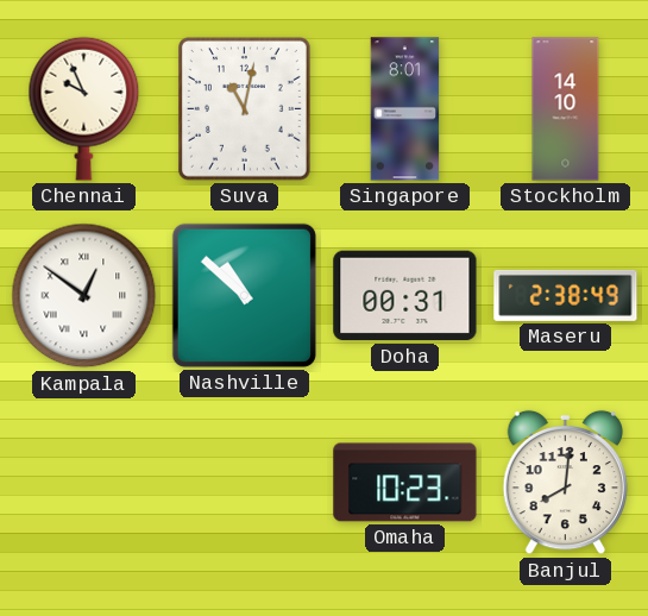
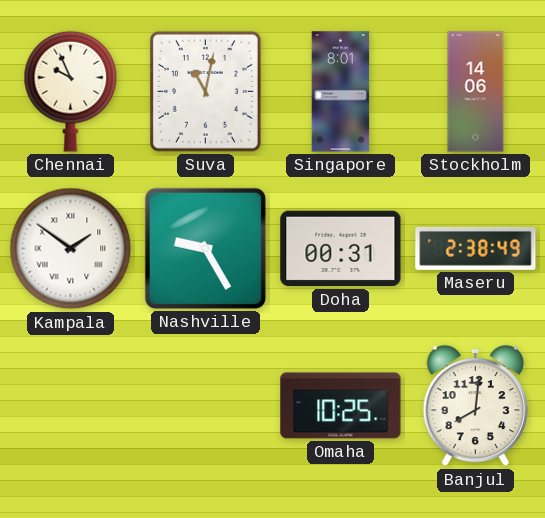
Stockholm: 14:10 -> 14:06 (476, 92)
Kampala: 12:51 -> 1:51 (71, 249)
Nashville: 10:52 -> 9:25 (205, 248)
Omaha: 10:23 -> 10:25 (341, 406)
